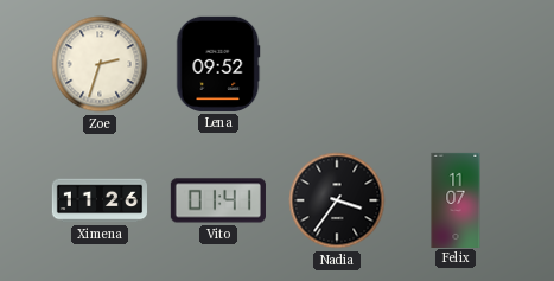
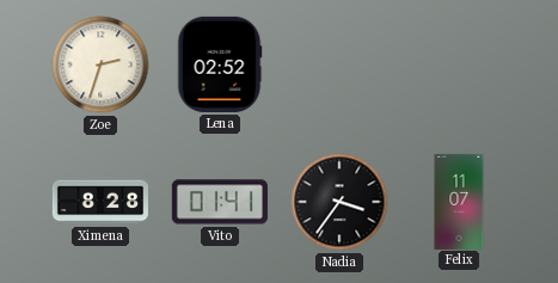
Lena: 09:52 -> 02:52 (220, 64)
Ximena: 11:26 -> 8:28 (99, 202)
